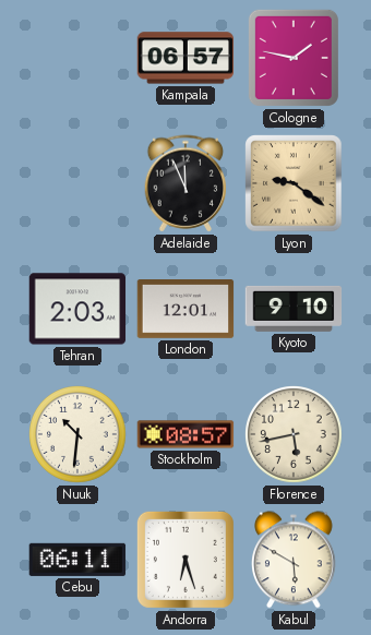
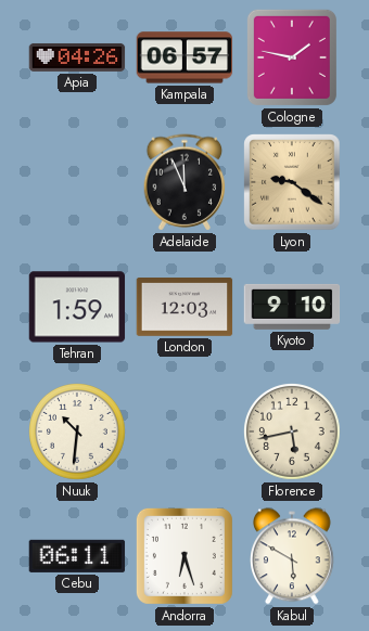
Apia: none -> 04:26 (77, 57)
Tehran: 2:03 -> 1:59 (77, 307)
London: 12:01 -> 12:03 (184, 308)
Stockholm: 08:57 -> none (185, 434)
